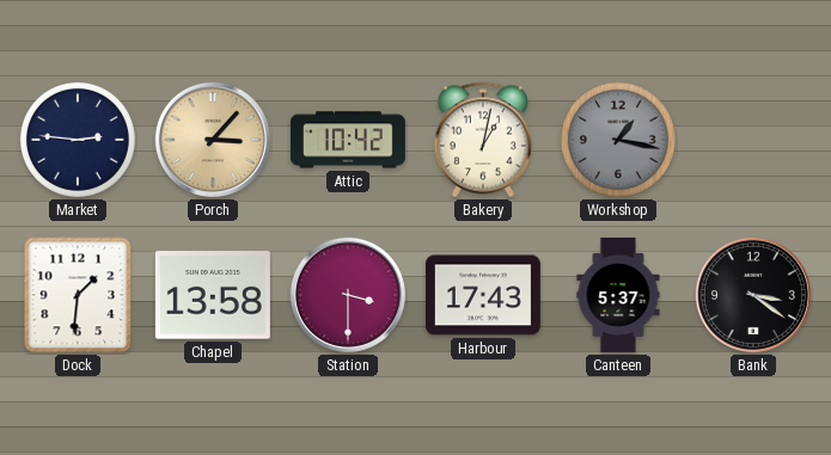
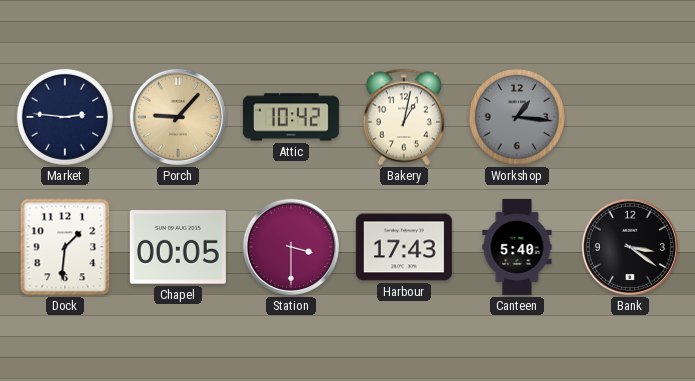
Porch: 3:07 -> 9:07 (178, 117)
Workshop: 1:17 -> 1:16 (517, 117)
Chapel: 13:58 -> 00:05 (178, 247)
Canteen: 5:37 -> 5:40 (517, 247)
